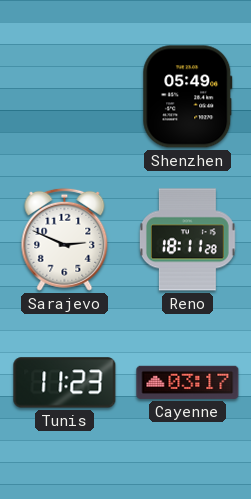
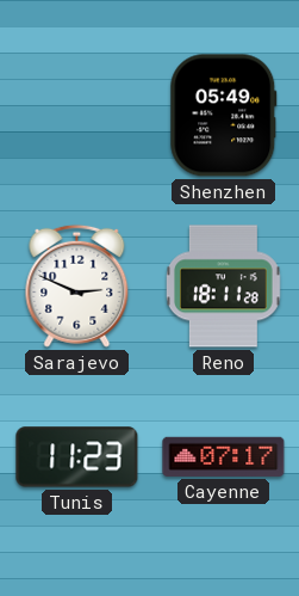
Cayenne: 03:17 -> 07:17 (224, 456)
